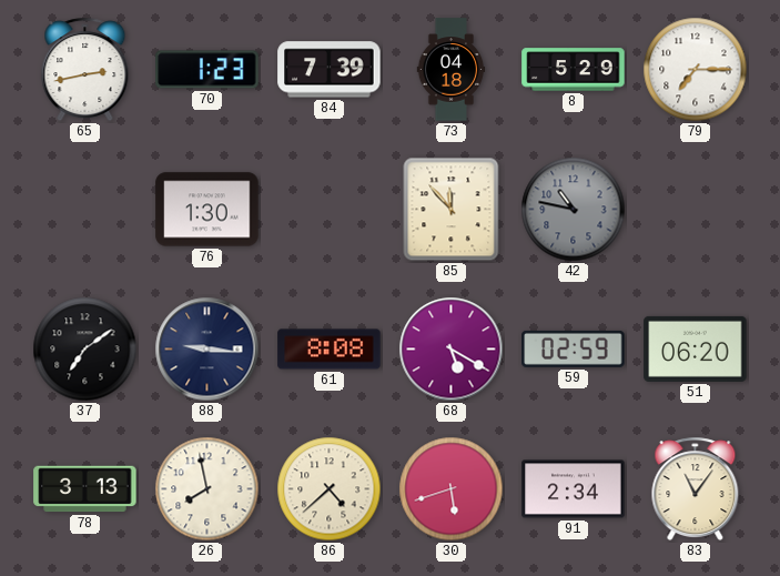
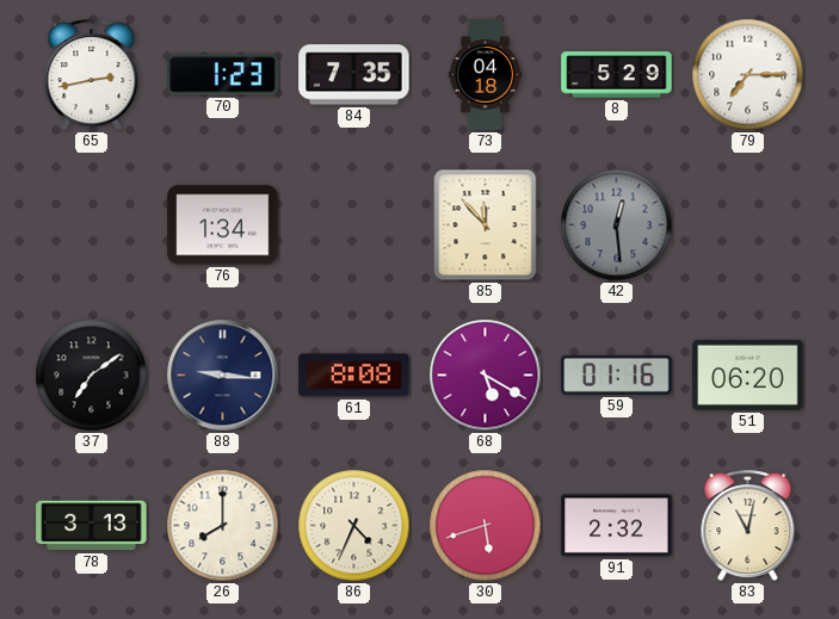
84: 7:39 -> 7:35 (354, 75)
76: 1:30 -> 1:34 (223, 225)
42: 10:47 -> 12:29 (617, 225)
59: 02:59 -> 01:16 (617, 375)
26: 7:58 -> 8:00 (223, 526)
86: 4:38 -> 4:34 (354, 526)
91: 2:34 -> 2:32 (617, 526)
83: 11:06 -> 11:02 (748, 526)
